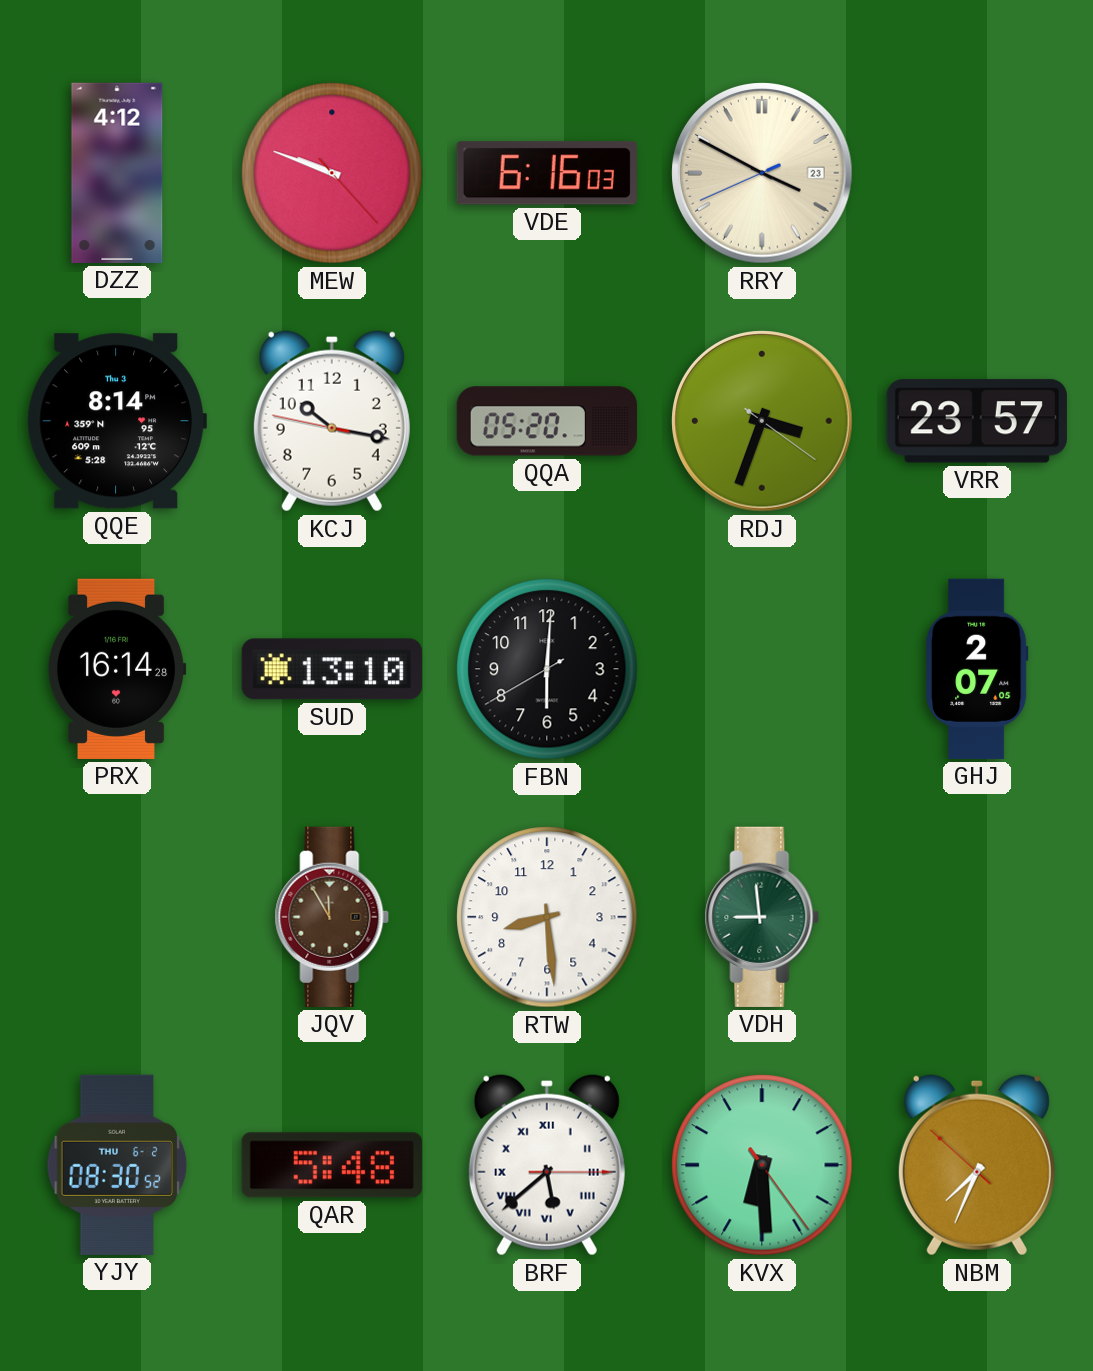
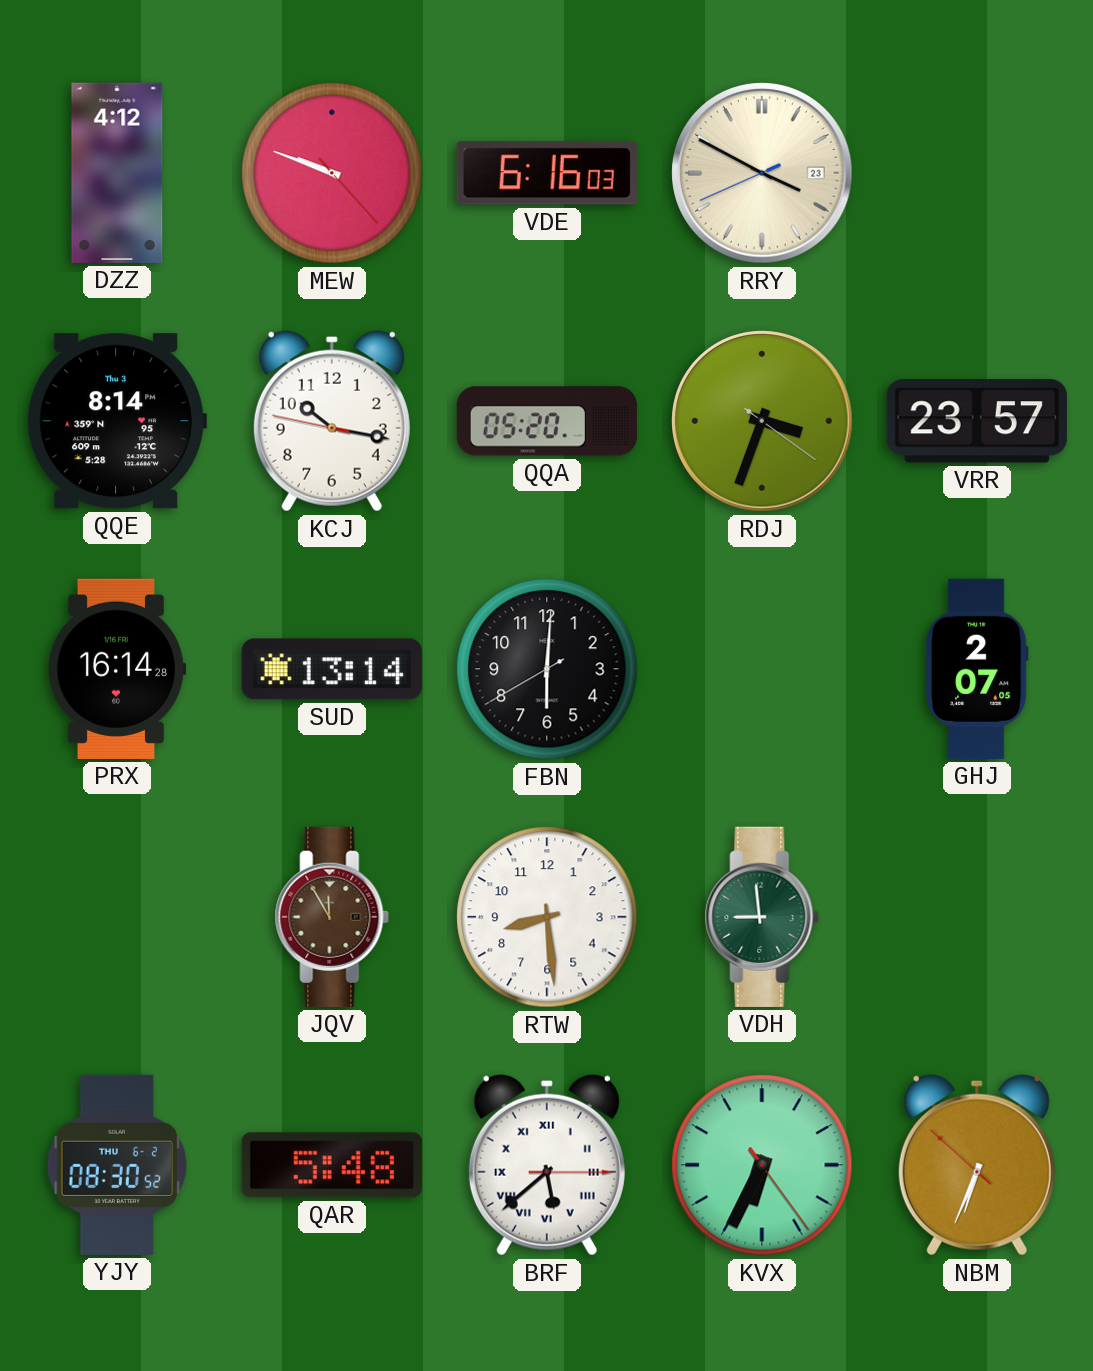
SUD: 13:10 -> 13:14 (332, 669)
KVX: 6:29 -> 6:34 (762, 1165)
NBM: 7:33 -> 6:33 (977, 1165)
